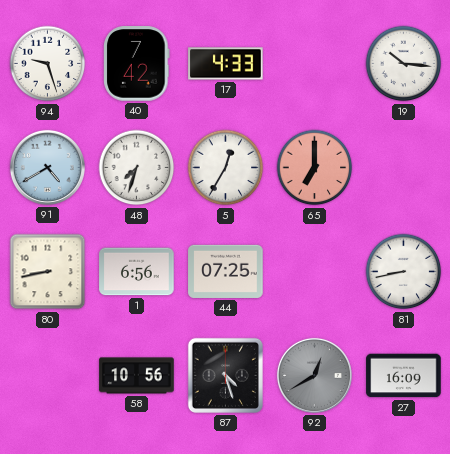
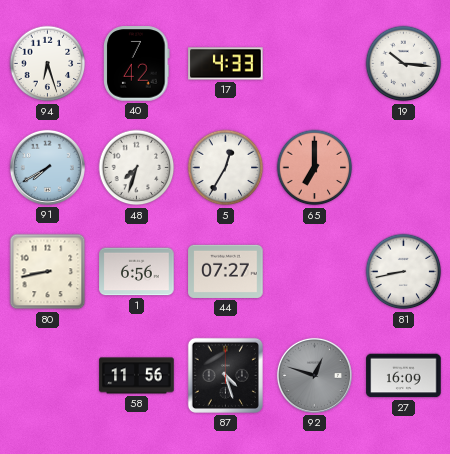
94: 9:27 -> 6:27 (48, 64)
91: 4:40 -> 7:40 (47, 167)
44: 07:25 -> 07:27 (226, 271)
58: 10:56 -> 11:56 (137, 376)
92: 12:40 -> 12:48 (314, 375)
